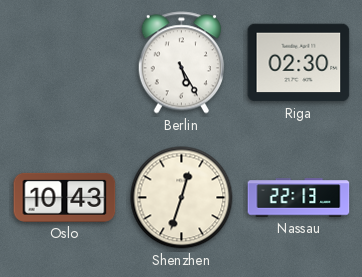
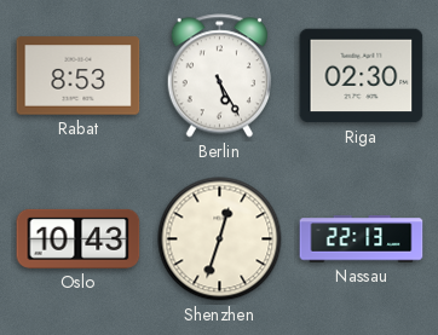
Rabat: none -> 8:53 (79, 76)
